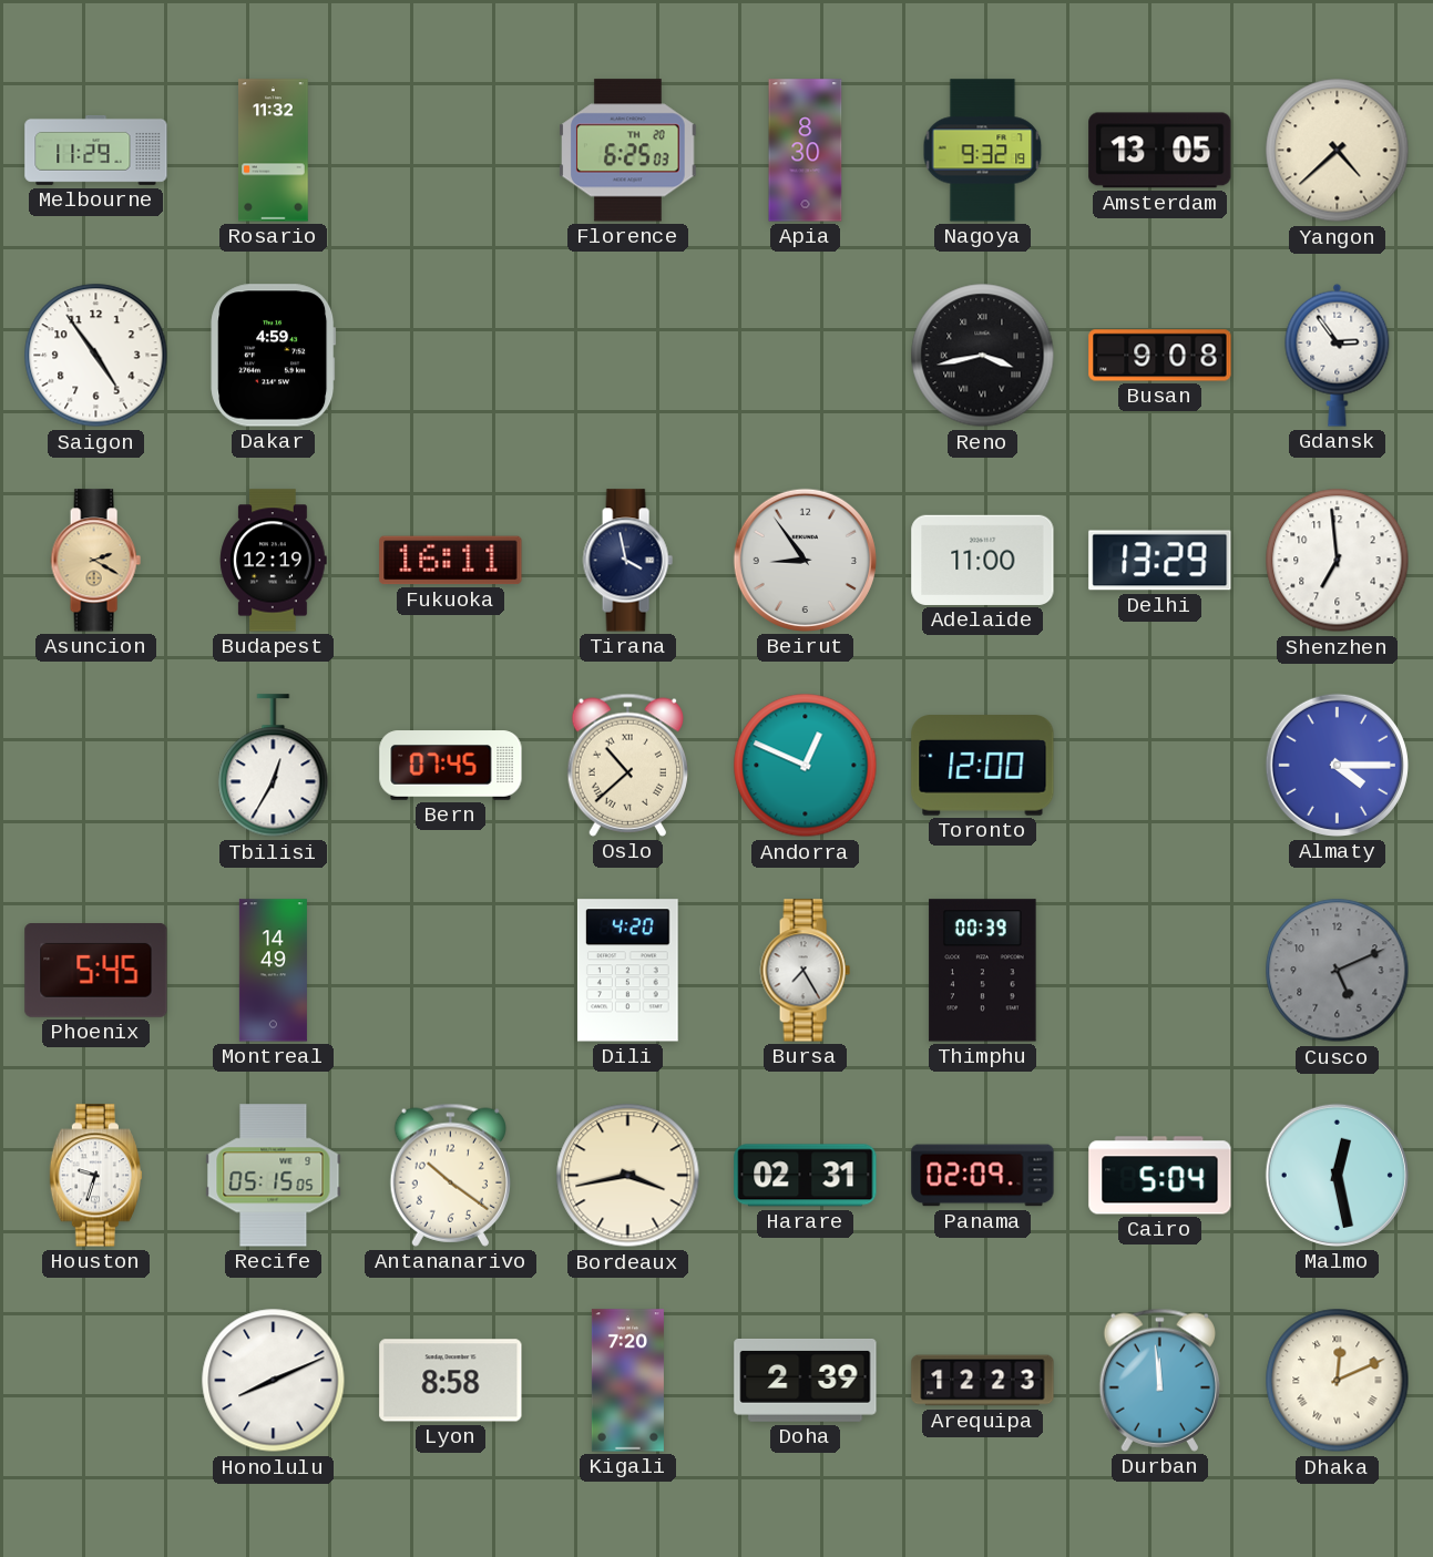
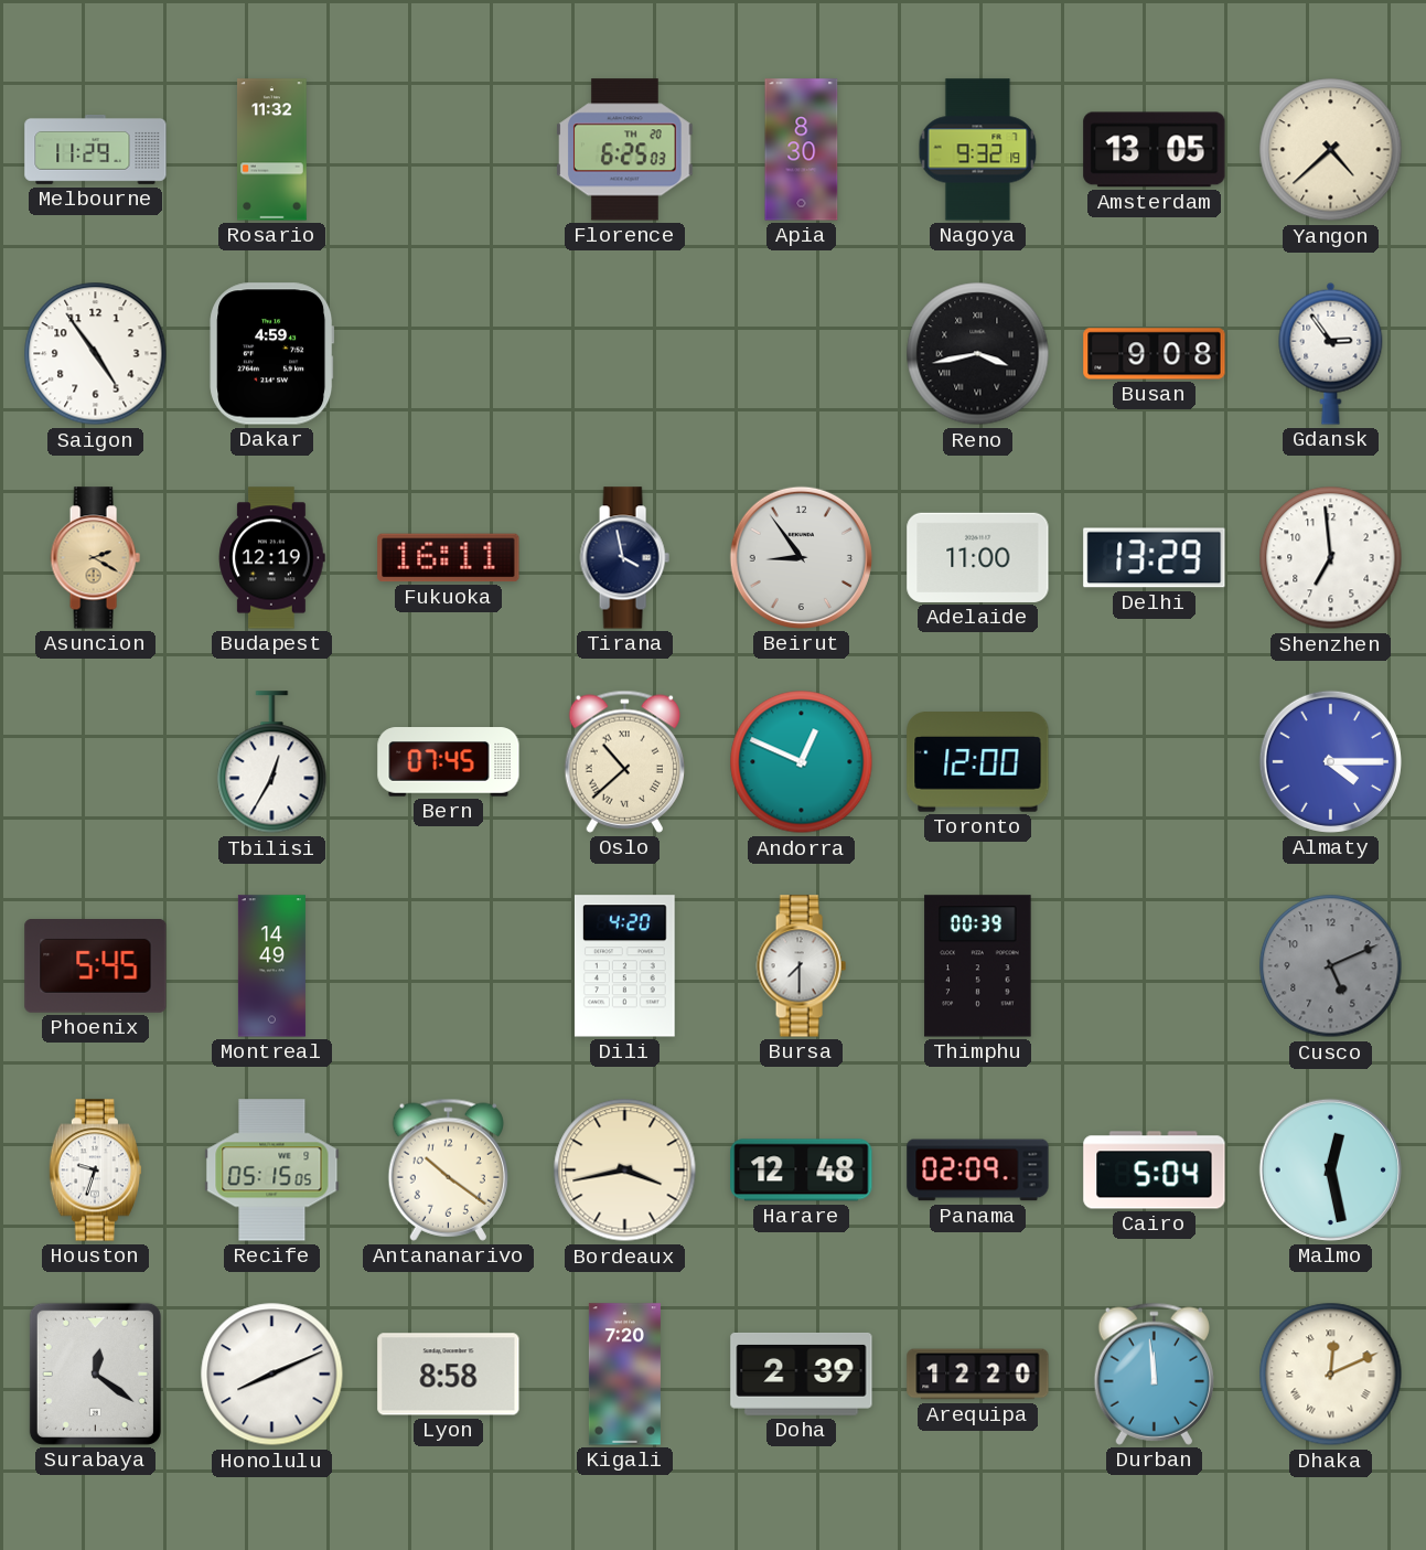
Bursa: 7:25 -> 7:30 (801, 966)
Harare: 02:31 -> 12:48 (802, 1170)
Surabaya: none -> 12:21 (95, 1373)
Arequipa: 12:23 -> 12:20 (978, 1375)
